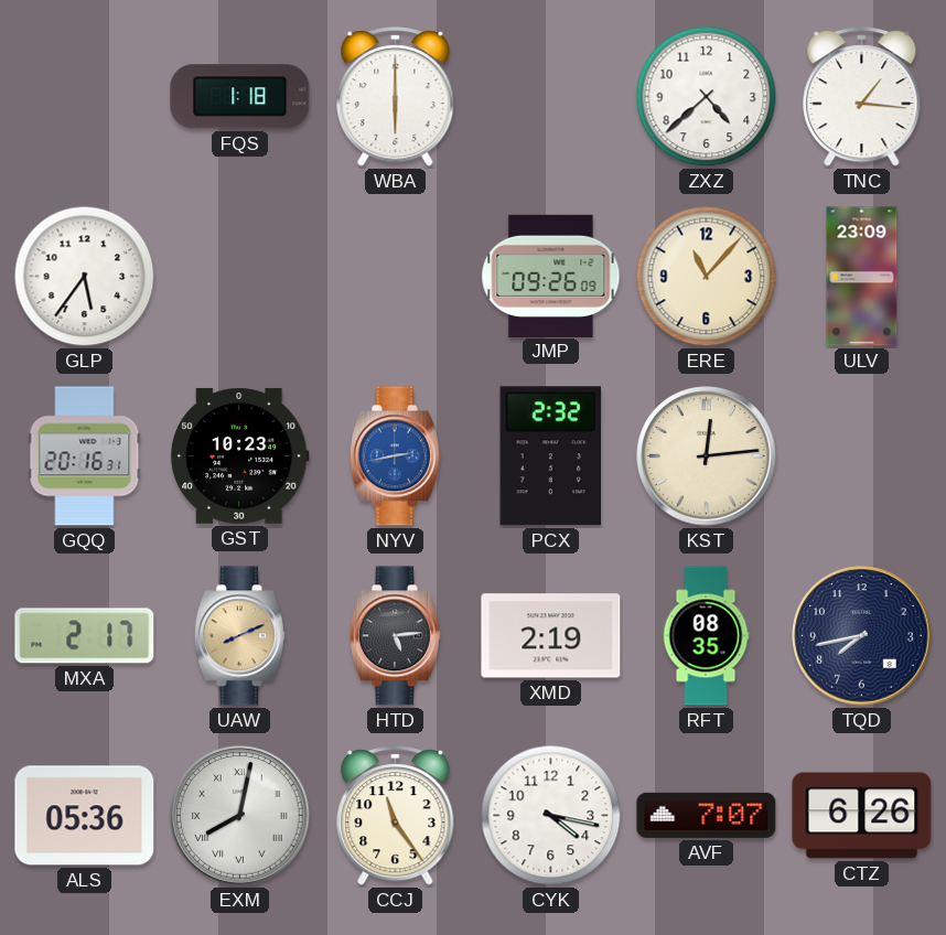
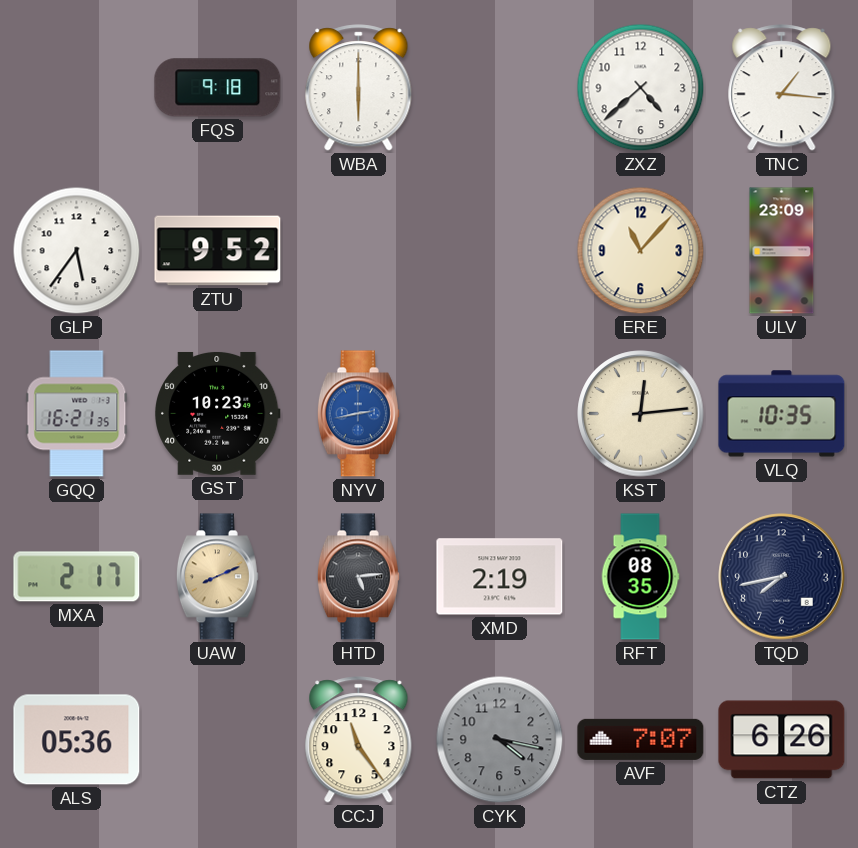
FQS: 1:18 -> 9:18 (218, 88)
ZTU: none -> 9:52 (218, 251)
JMP: 09:26 -> none (551, 276)
GQQ: 20:16 -> 16:21 (77, 414)
PCX: 2:32 -> none (550, 456)
VLQ: none -> 10:35 (782, 414)
EXM: 8:02 -> none (240, 816)
CYK dial: white -> grey (500, 740)
